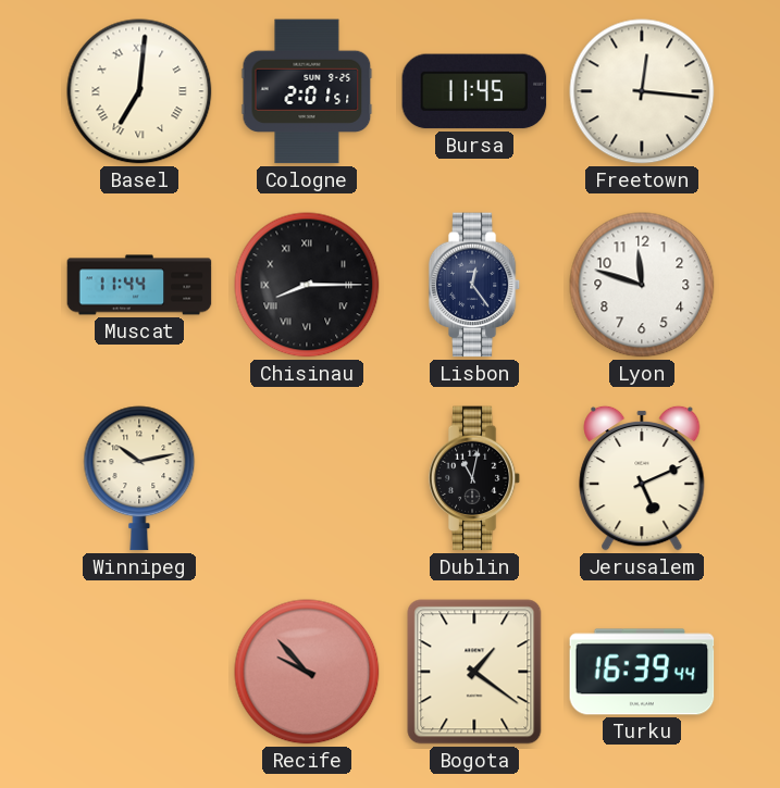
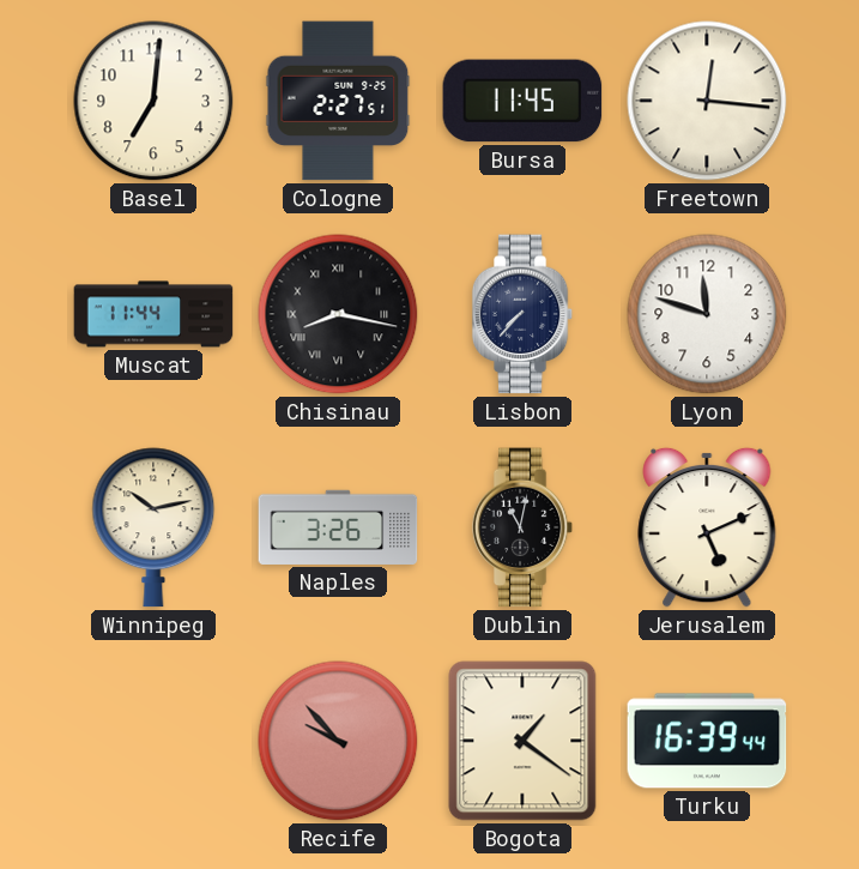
Basel numerals: Roman -> Arabic (153, 101)
Cologne: 2:01 -> 2:27 (338, 101)
Chisinau: 8:15 -> 8:17 (338, 314)
Lisbon: 12:24 -> 7:37 (522, 314)
Naples: none -> 3:26 (338, 527)
